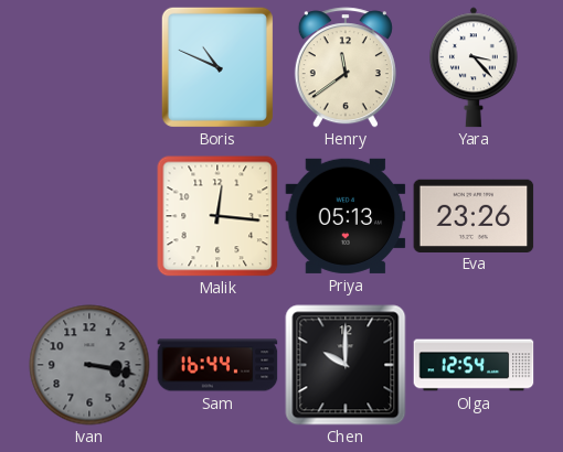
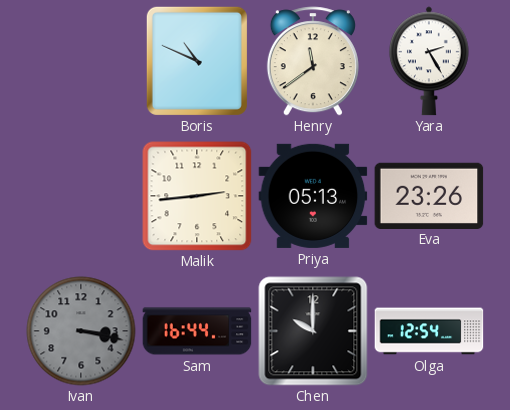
Yara: 3:23 -> 2:25 (429, 61)
Malik: 12:16 -> 2:44 (197, 196)
